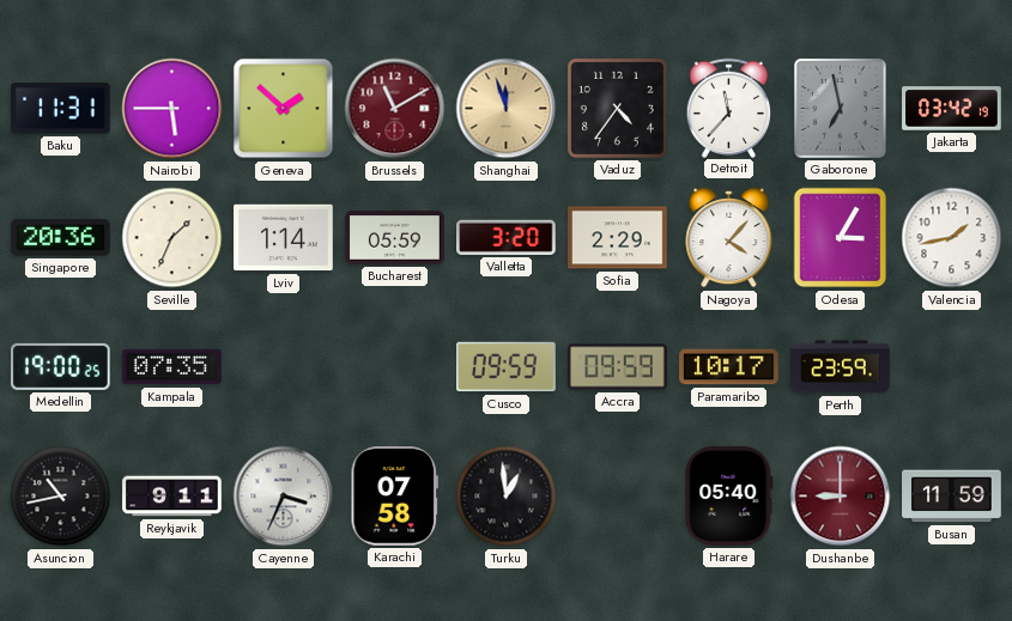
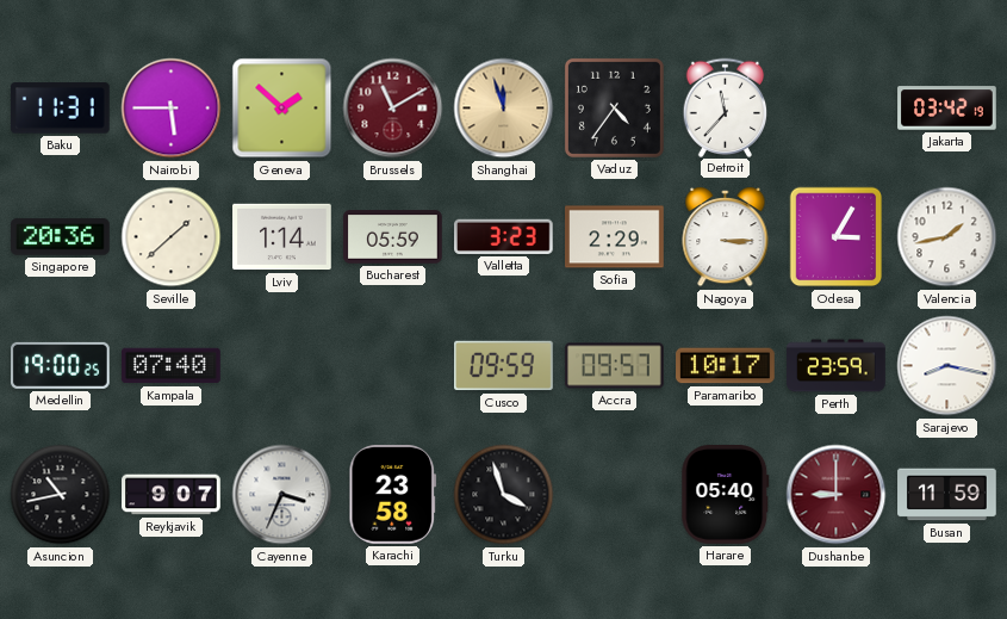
Gaborone: 6:58 -> none (840, 108)
Seville: 1:34 -> 1:38 (172, 237)
Valletta: 3:20 -> 3:23 (504, 236)
Nagoya: 4:07 -> 3:15 (726, 237)
Kampala: 07:35 -> 07:40 (172, 366)
Accra: 09:59 -> 09:57 (615, 366)
Sarajevo: none -> 8:17 (947, 366)
Reykjavik: 9:11 -> 9:07 (172, 495)
Karachi: 07:58 -> 23:58 (392, 495)
Turku: 12:59 -> 3:57 (504, 495)
